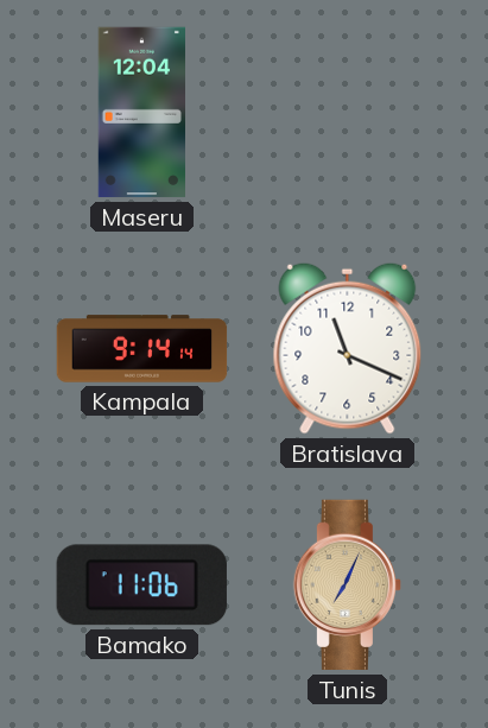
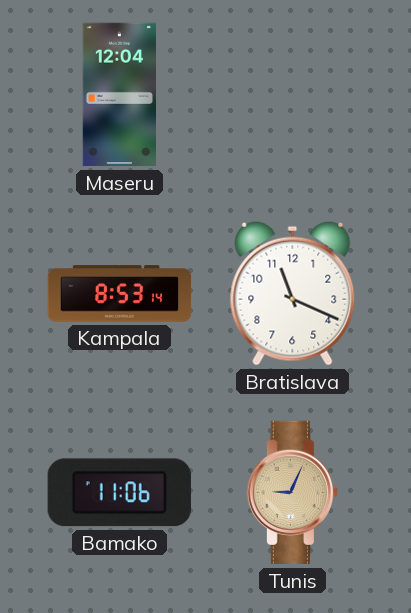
Kampala: 9:14 -> 8:53 (120, 294)
Tunis: 7:04 -> 9:04 (292, 493)
